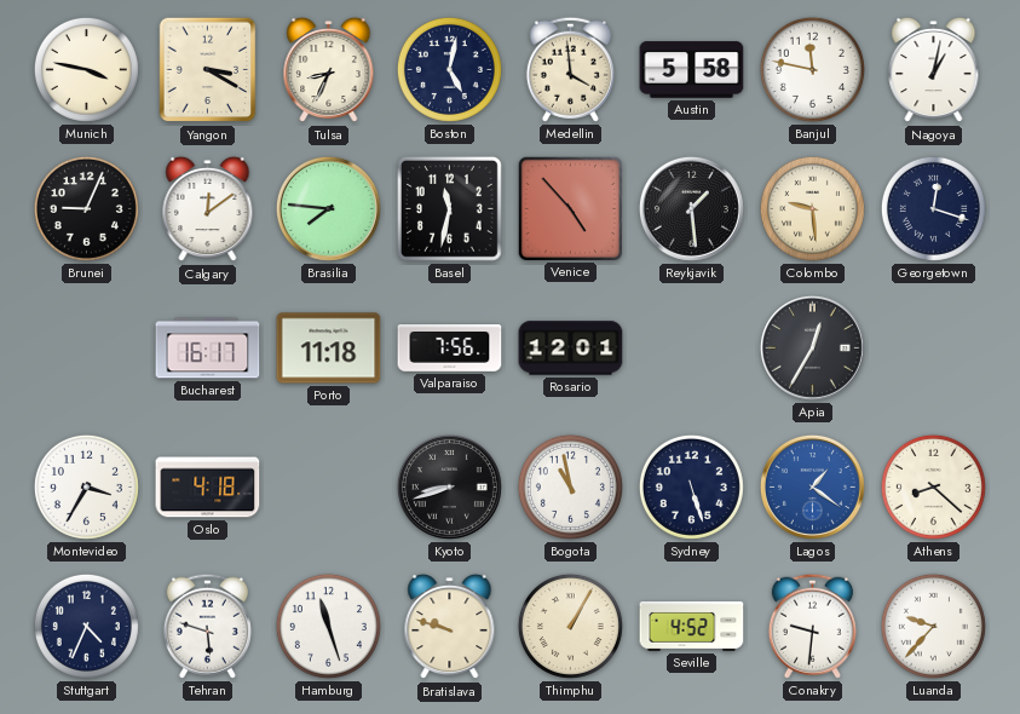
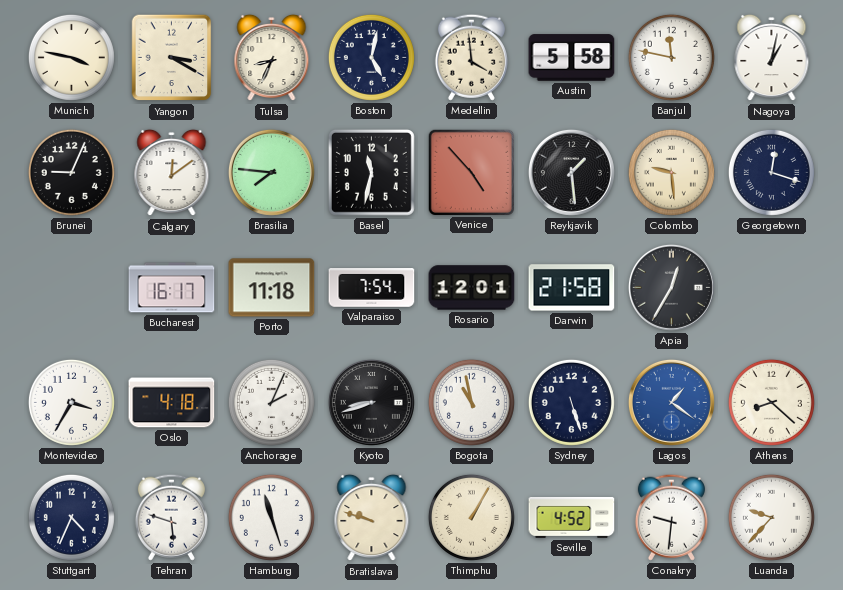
Valparaiso: 7:56 -> 7:54 (372, 288)
Darwin: none -> 21:58 (572, 288)
Anchorage: none -> 2:04 (271, 402)
